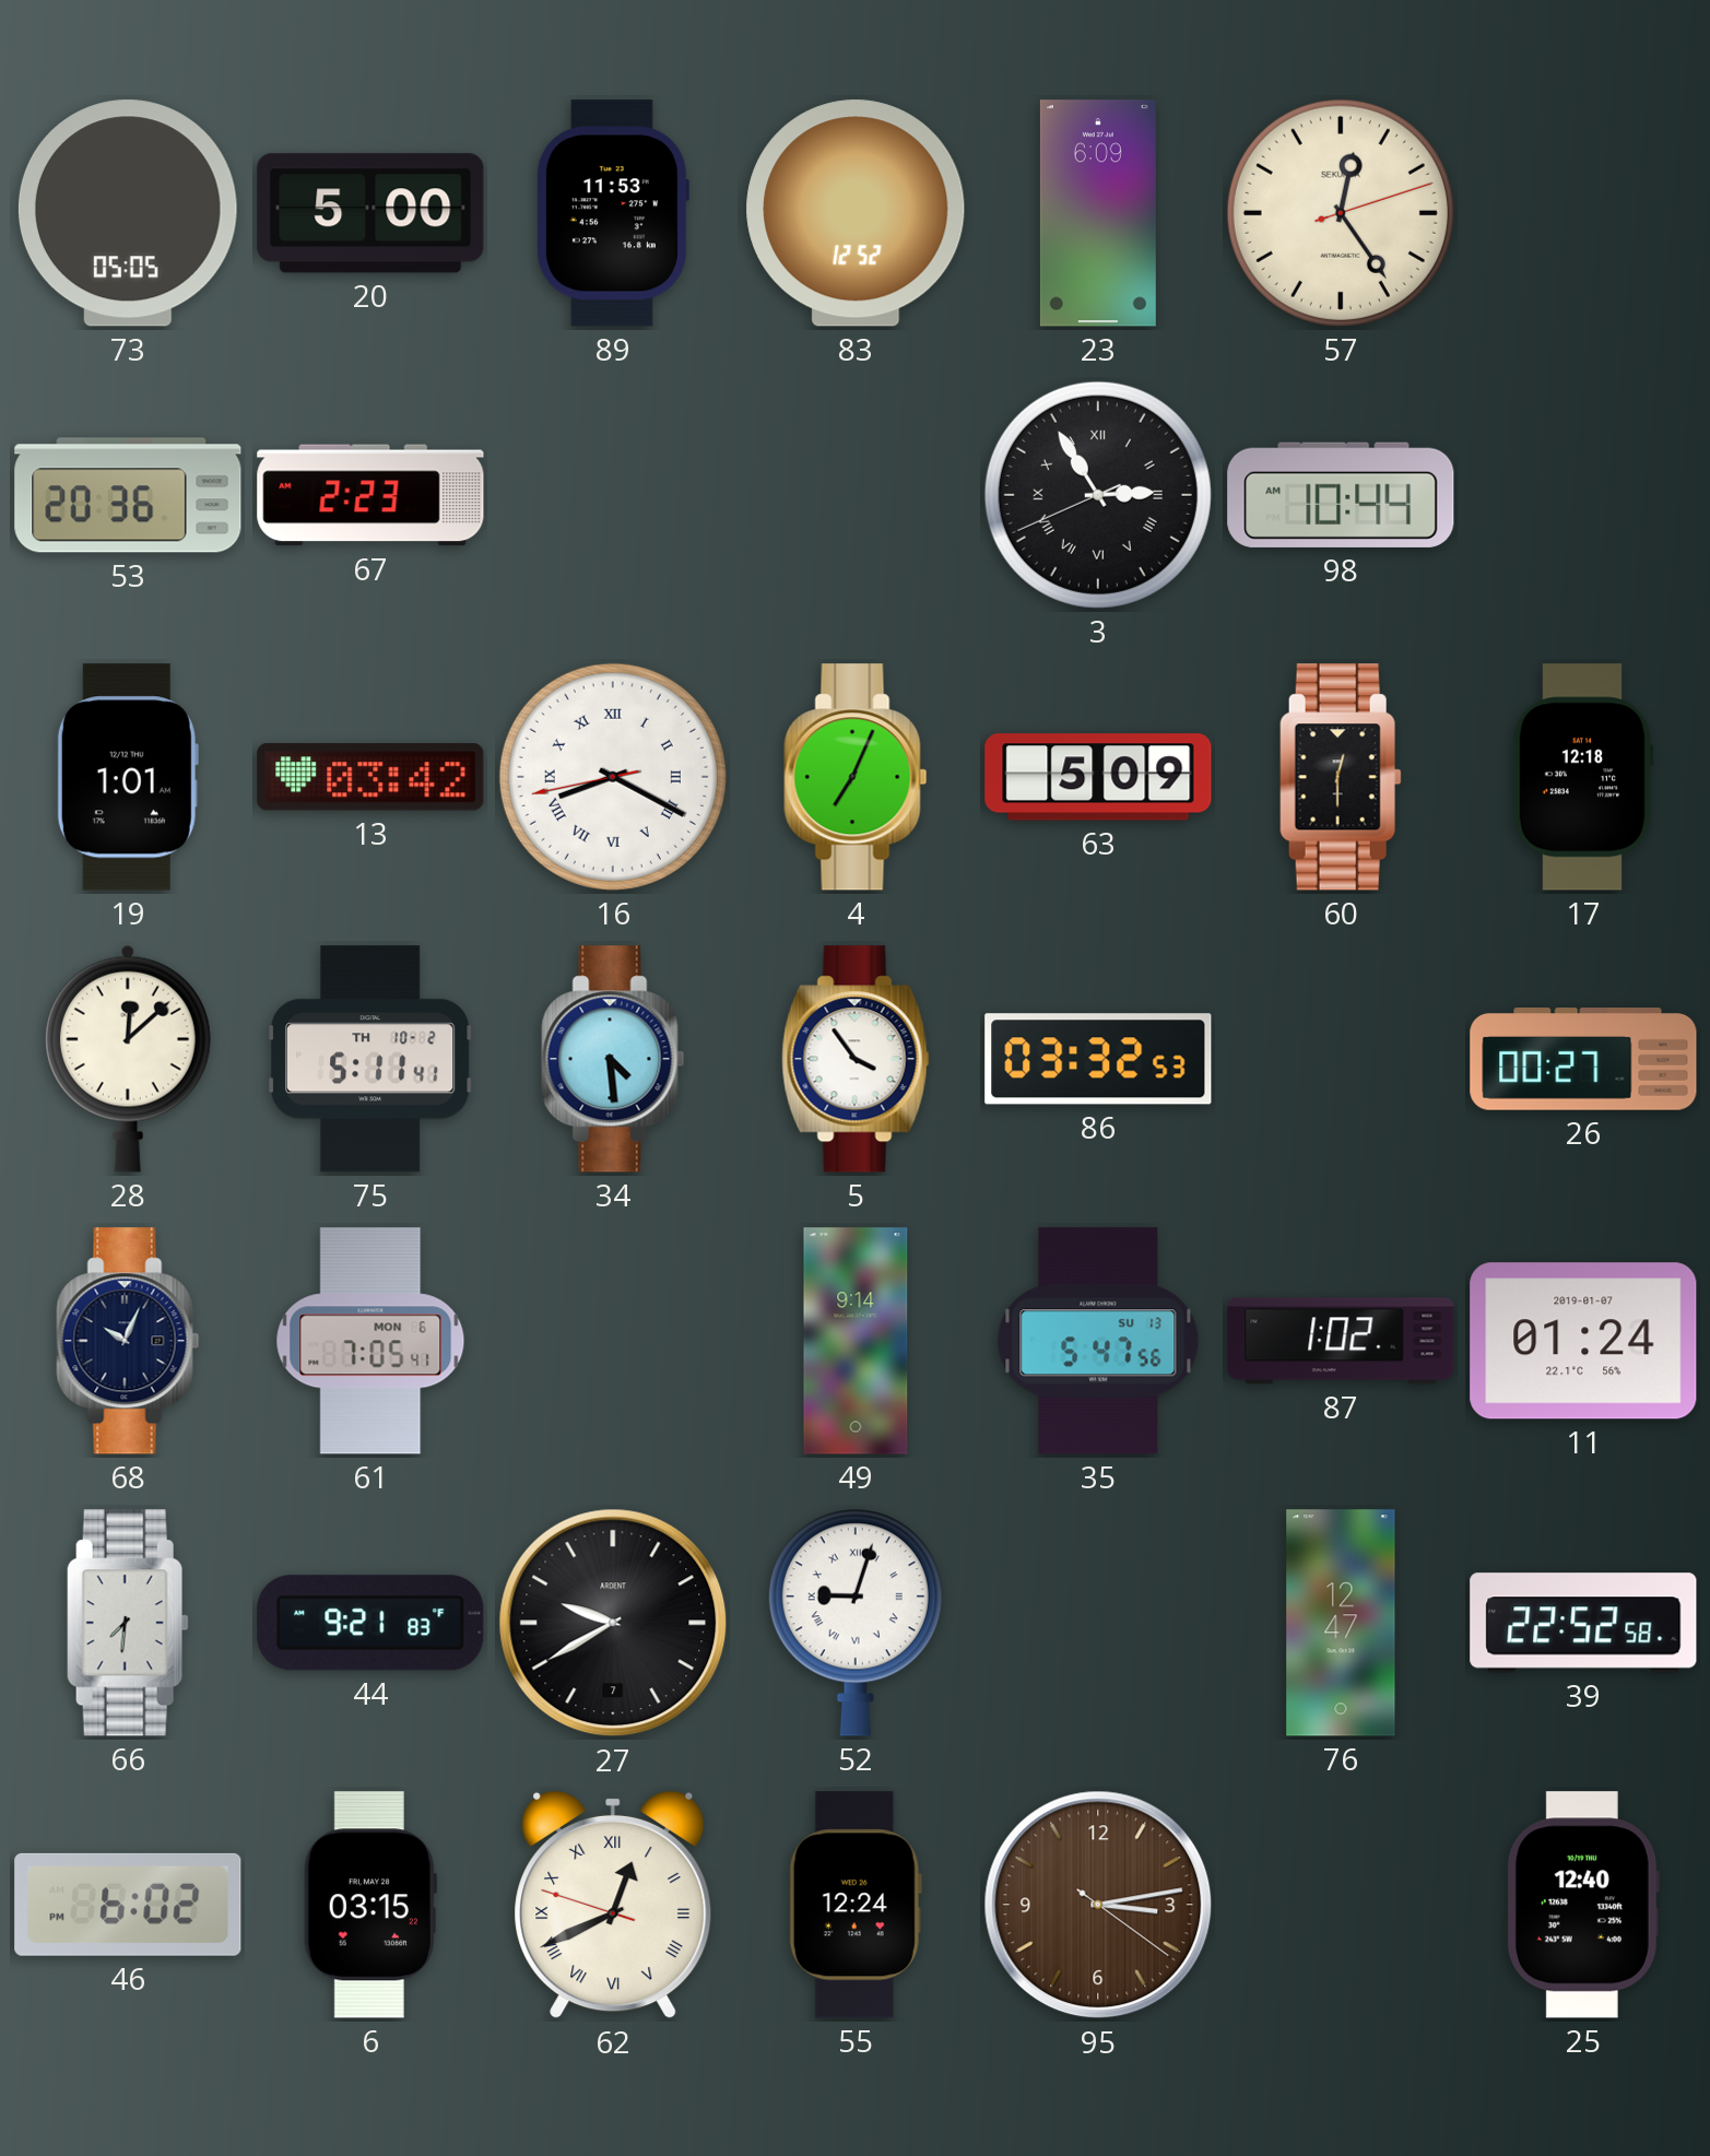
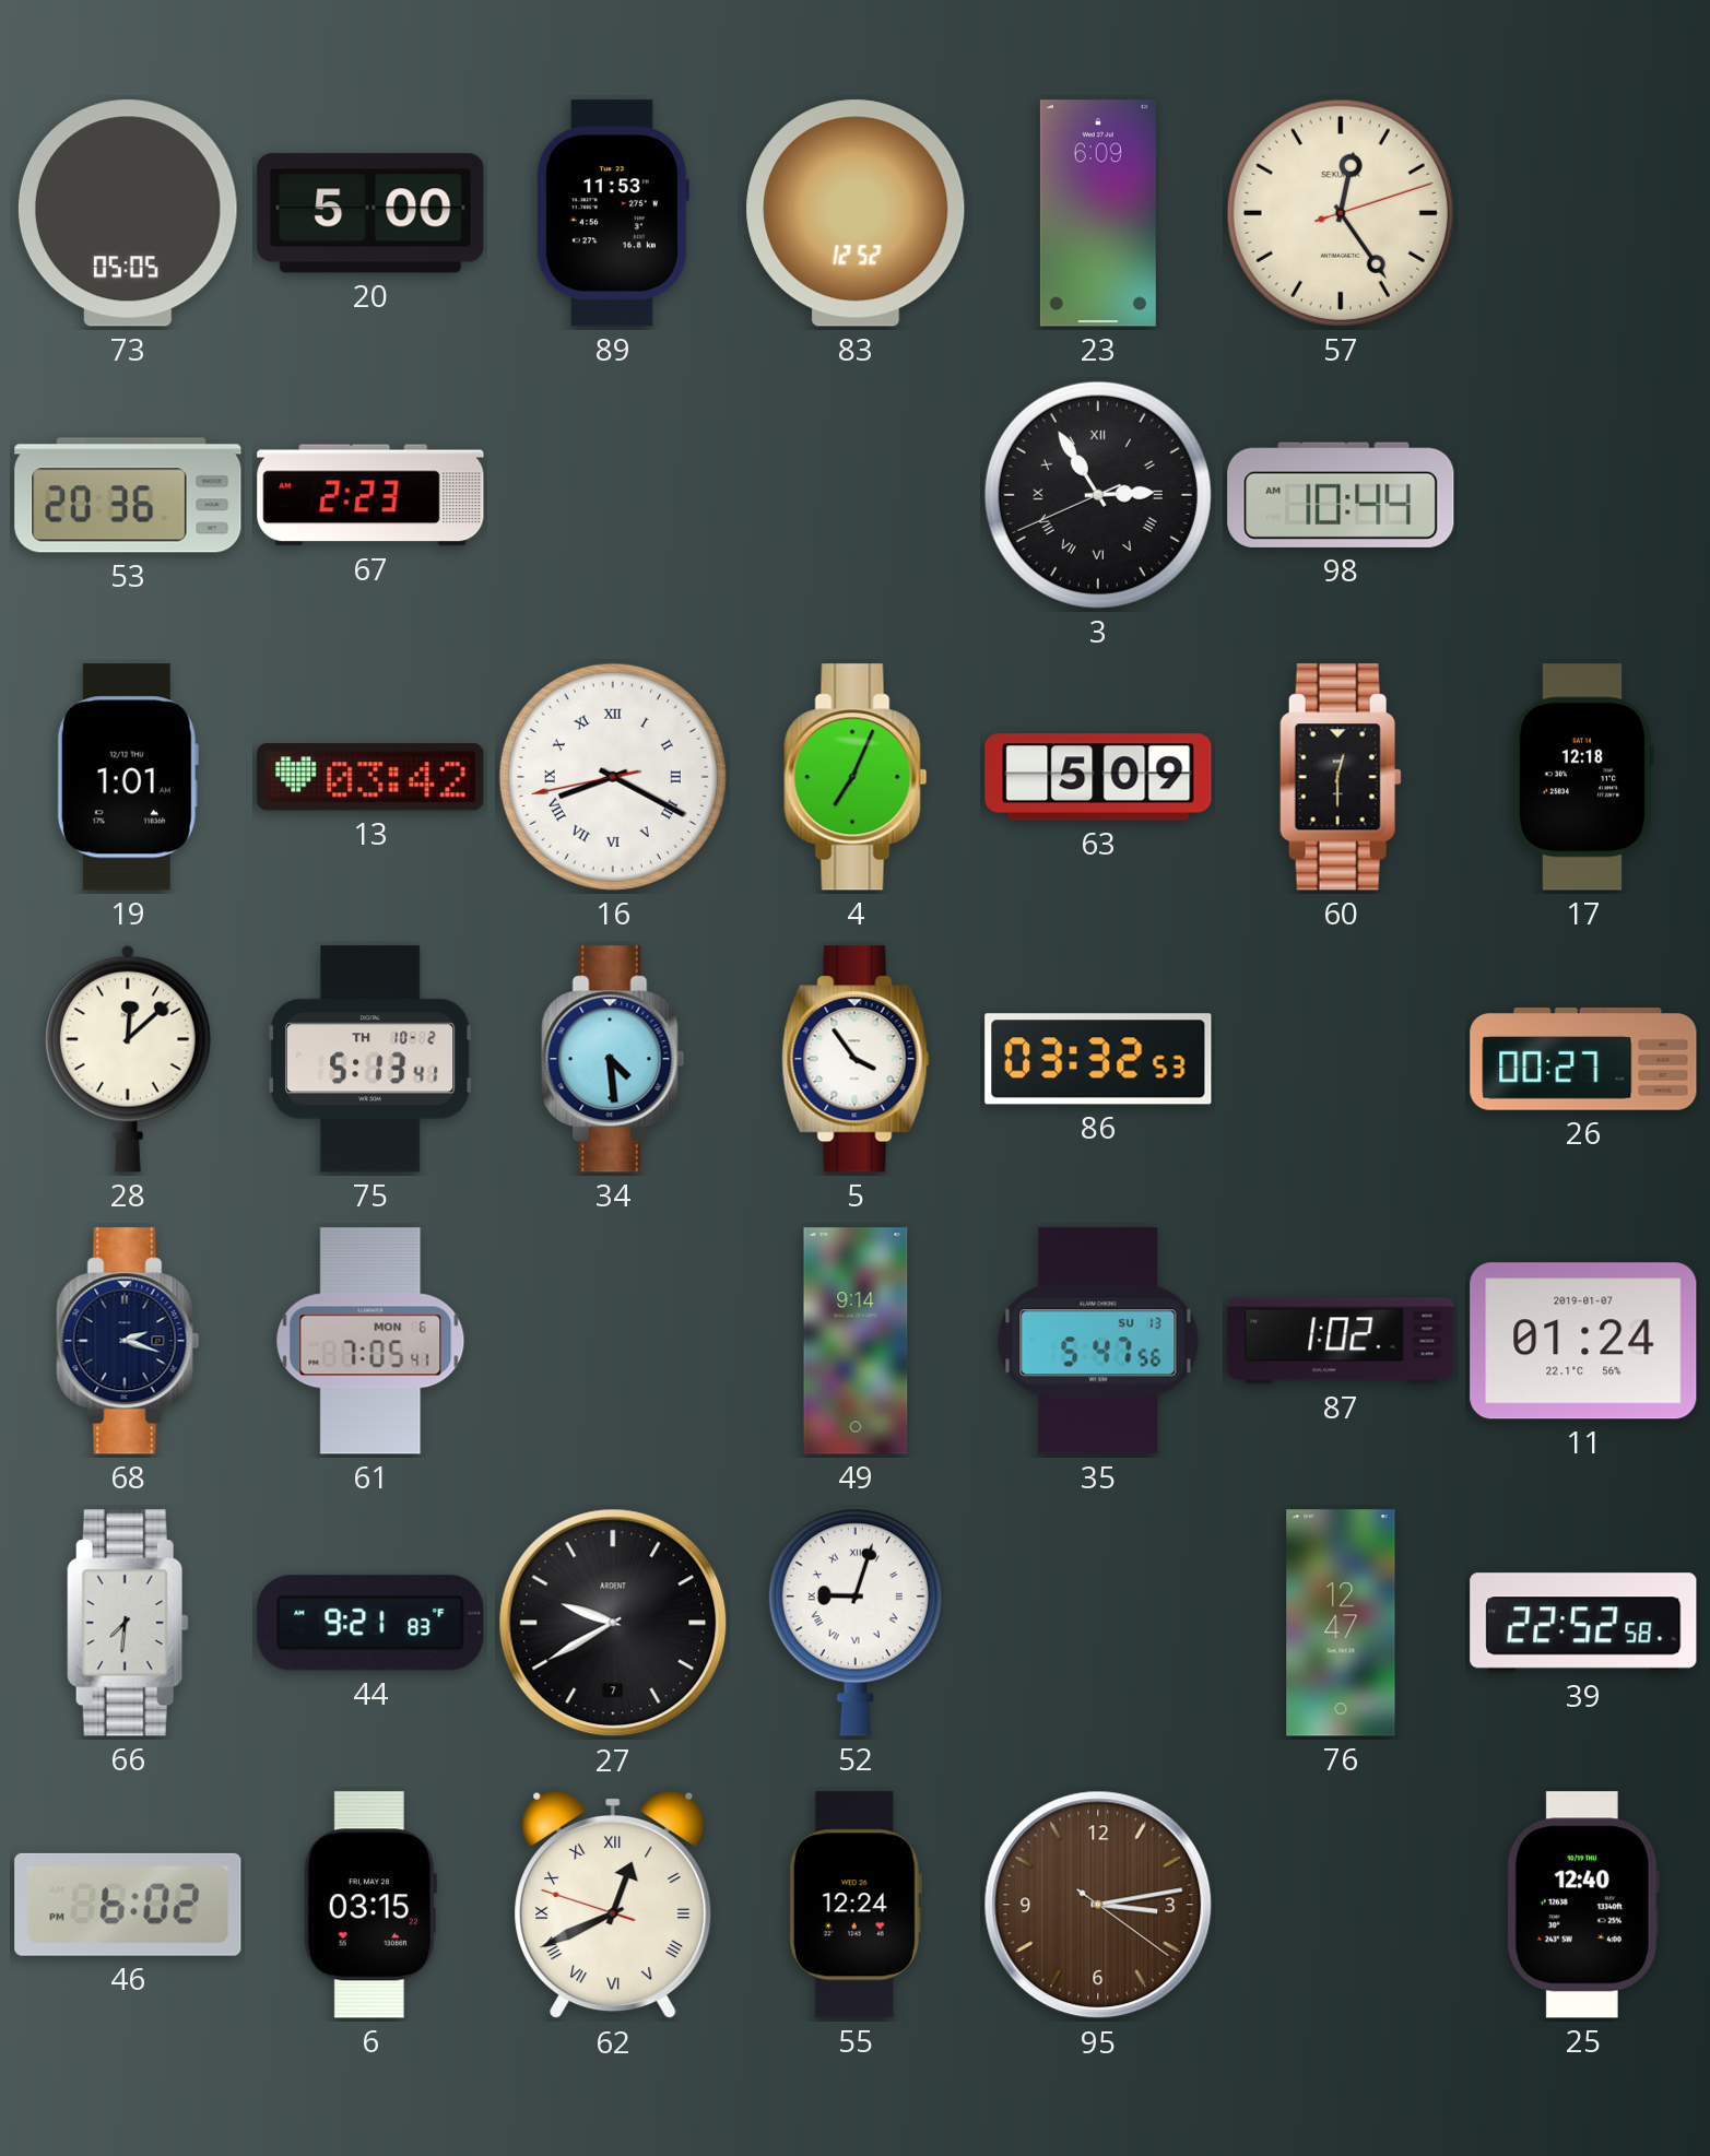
75: 5:11 -> 5:13 (372, 1059)
68: 10:04 -> 2:18 (128, 1341)
